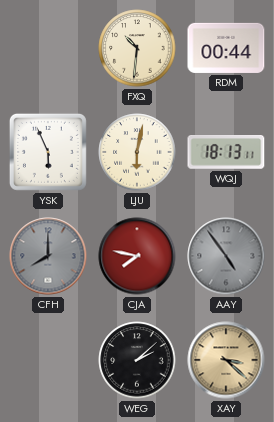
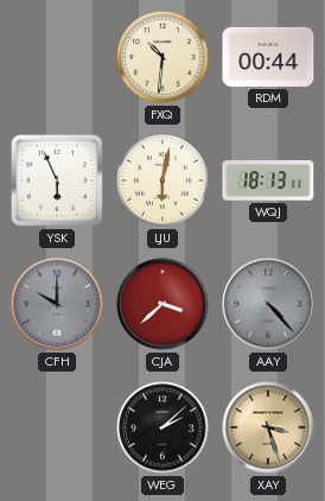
CFH: 8:00 -> 10:00 (57, 304)
CJA: 7:47 -> 3:38 (162, 304)
AAY: 4:54 -> 4:23 (268, 304)
XAY: 3:22 -> 3:27 (268, 427)
